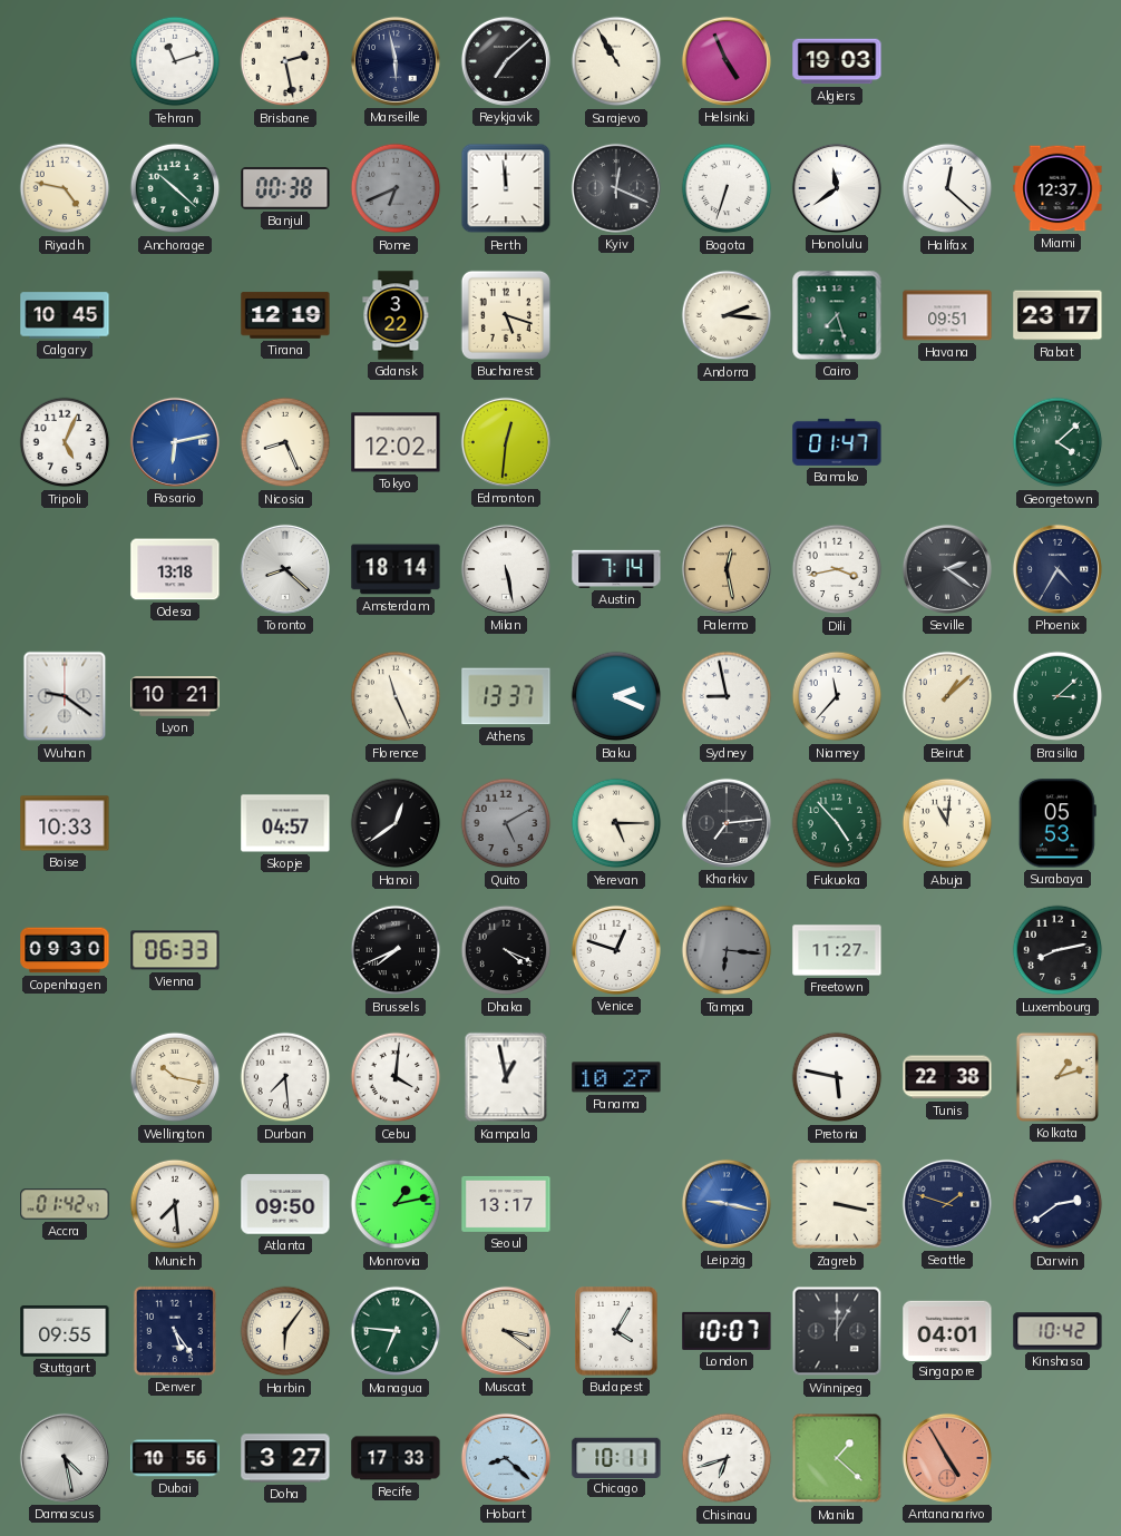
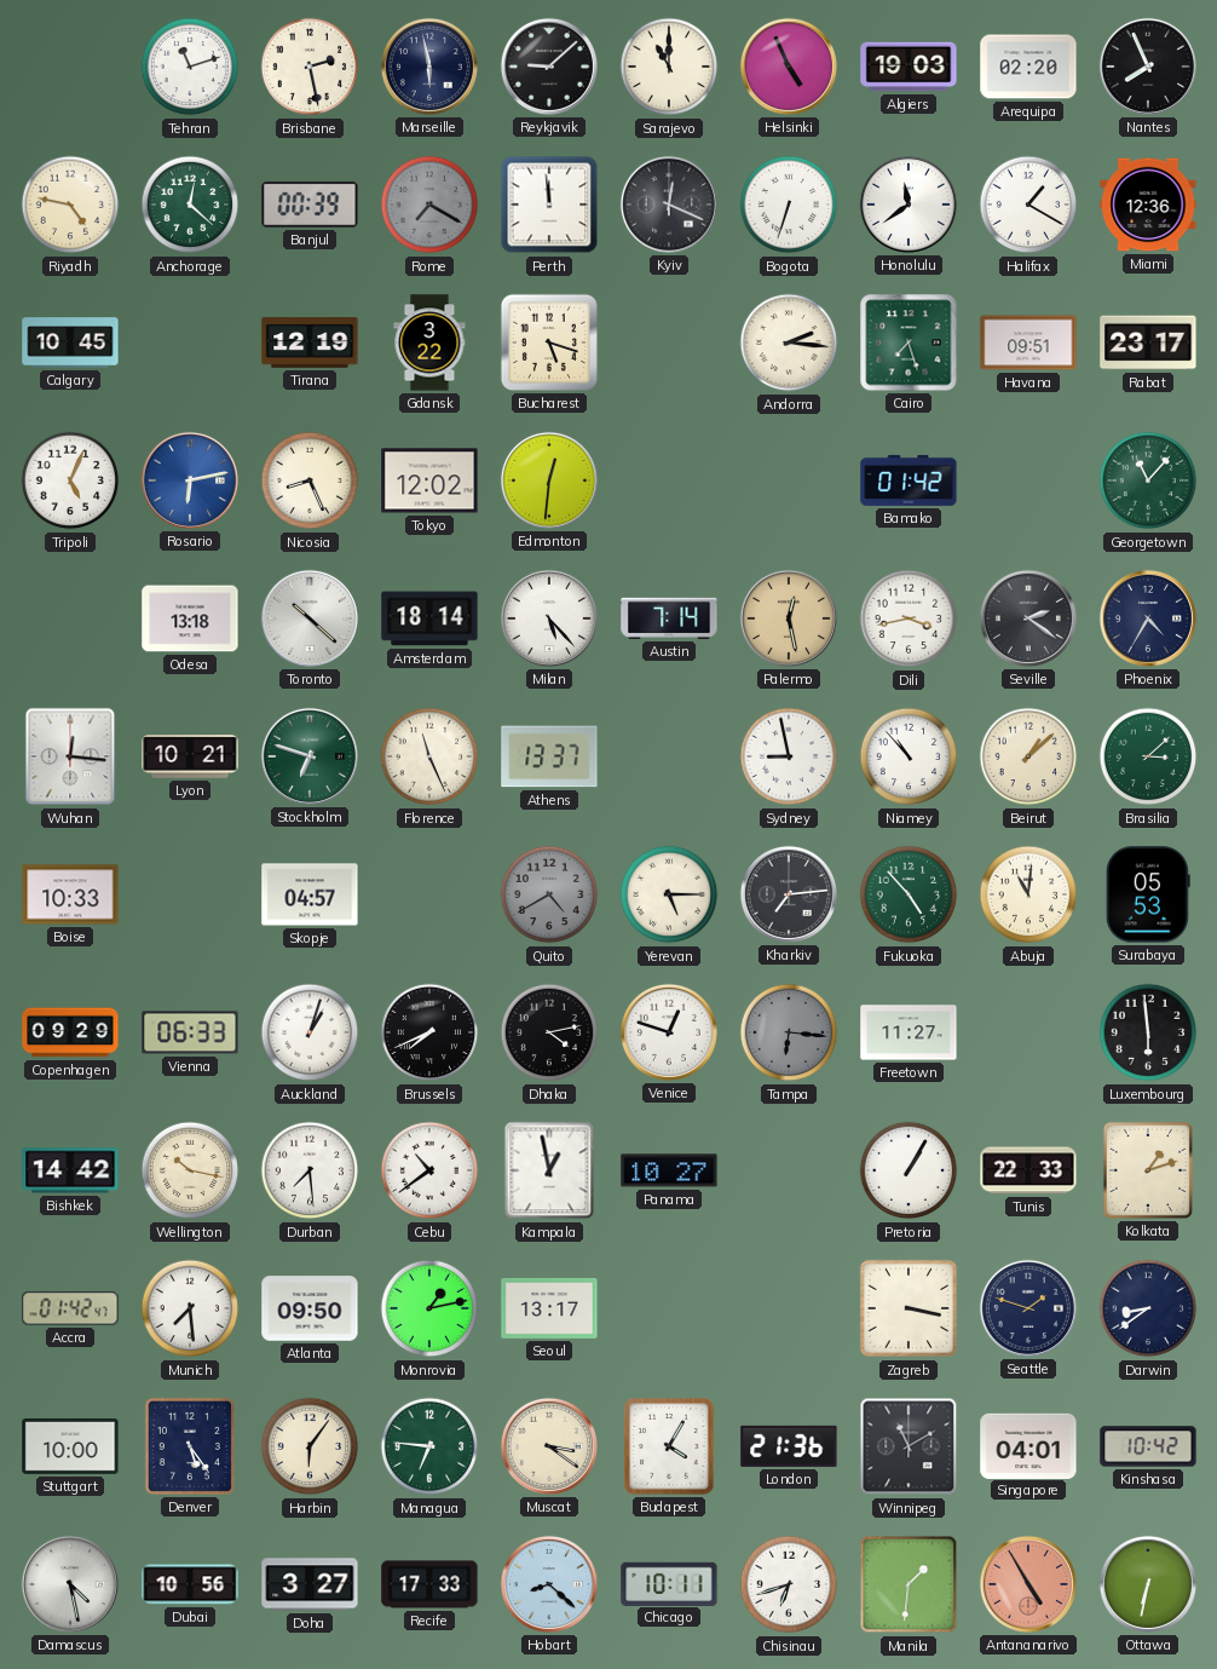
Reykjavik: 7:08 -> 9:08 (549, 67)
Sarajevo: 10:55 -> 11:00 (669, 67)
Arequipa: none -> 02:20 (1028, 67)
Nantes: none -> 7:56 (1148, 67)
Anchorage: 10:22 -> 12:22 (190, 205)
Banjul: 00:38 -> 00:39 (310, 205)
Rome: 6:41 -> 7:20 (429, 205)
Halifax: 12:22 -> 1:20 (1028, 205)
Miami: 12:37 -> 12:36 (1148, 205)
Bamako: 01:47 -> 01:42 (909, 480)
Georgetown: 4:08 -> 11:07 (1148, 480)
Toronto: 8:22 -> 10:22 (310, 618)
Milan: 5:28 -> 5:23 (549, 618)
Wuhan: 9:21 -> 12:16 (70, 756)
Stockholm: none -> 6:48 (310, 756)
Baku: 2:19 -> none (616, 696)
Niamey: 11:37 -> 10:53 (909, 756)
Hanoi: 12:39 -> none (396, 823)
Quito: 5:10 -> 4:40 (549, 894)
Copenhagen: 09:30 -> 09:29 (70, 1032)
Auckland: none -> 1:03 (310, 1032)
Dhaka: 4:19 -> 4:13 (549, 1032)
Luxembourg: 8:13 -> 5:59 (1148, 1032)
Bishkek: none -> 14:42 (70, 1170)
Cebu: 4:01 -> 10:39 (429, 1170)
Pretoria: 5:47 -> 1:05 (909, 1170)
Tunis: 22:38 -> 22:33 (1028, 1170)
Leipzig: 9:17 -> none (727, 1204)
Darwin: 2:39 -> 8:39 (1148, 1308)
Stuttgart: 09:55 -> 10:00 (70, 1446)
London: 10:07 -> 21:36 (789, 1446)
Winnipeg: 12:05 -> 11:10 (909, 1446)
Manila: 1:22 -> 1:31 (909, 1584)
Ottawa: none -> 6:32 (1148, 1584)
